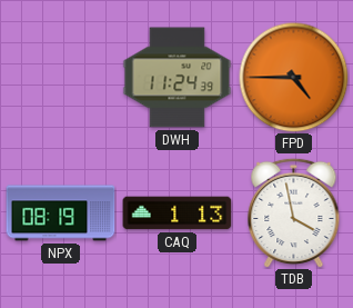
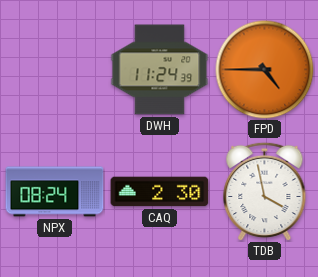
NPX: 08:19 -> 08:24 (55, 192)
CAQ: 1:13 -> 2:30 (160, 192)
